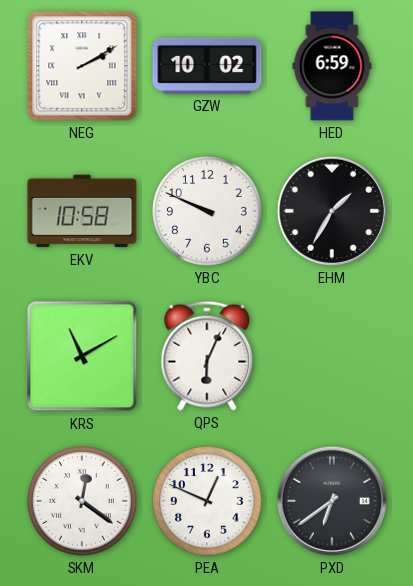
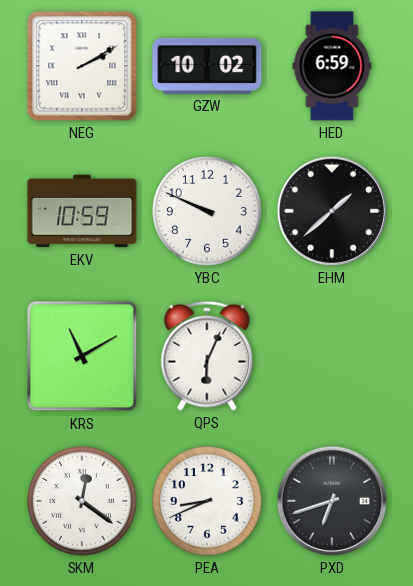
EKV: 10:58 -> 10:59 (82, 211)
EHM: 1:35 -> 1:38 (332, 211)
PEA: 12:49 -> 8:41 (207, 501)
PXD: 6:39 -> 6:42 (332, 501)
